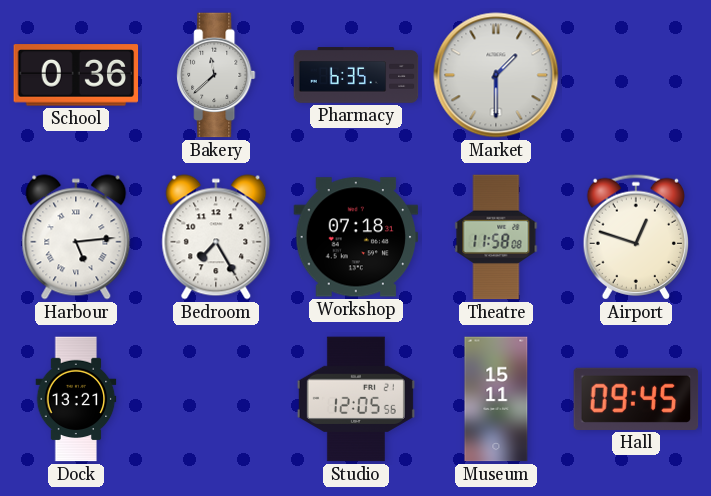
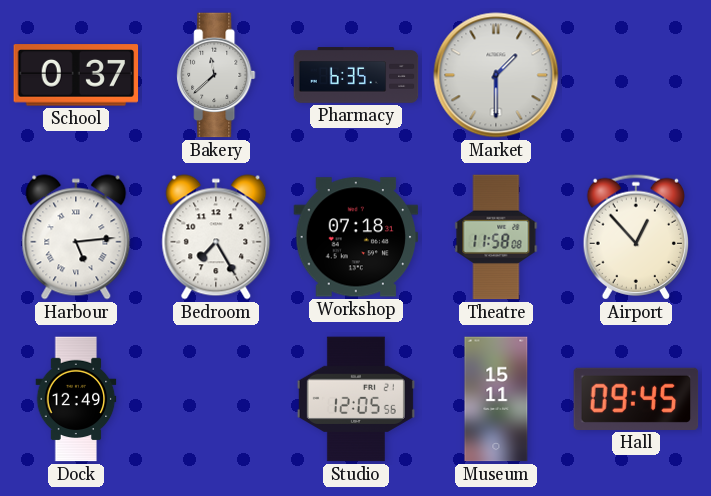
School: 0:36 -> 0:37 (76, 75)
Airport: 12:48 -> 12:53 (635, 237)
Dock: 13:21 -> 12:49 (76, 399)
